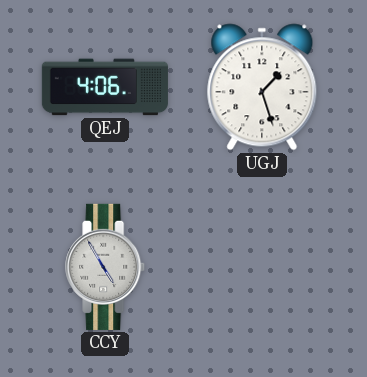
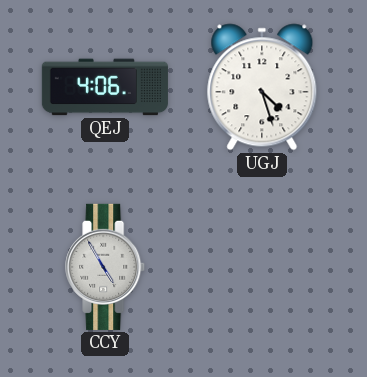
UGJ: 1:27 -> 4:27 (262, 87)
